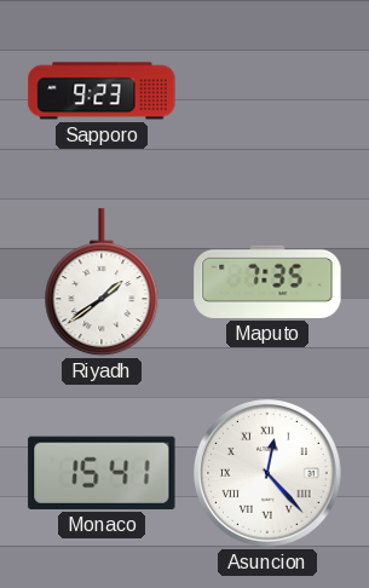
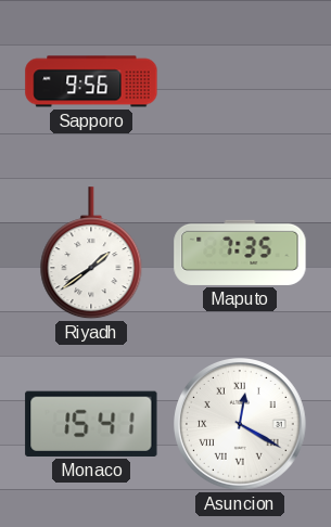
Sapporo: 9:23 -> 9:56 (91, 81)
Asuncion: 12:23 -> 12:20 (240, 424)
